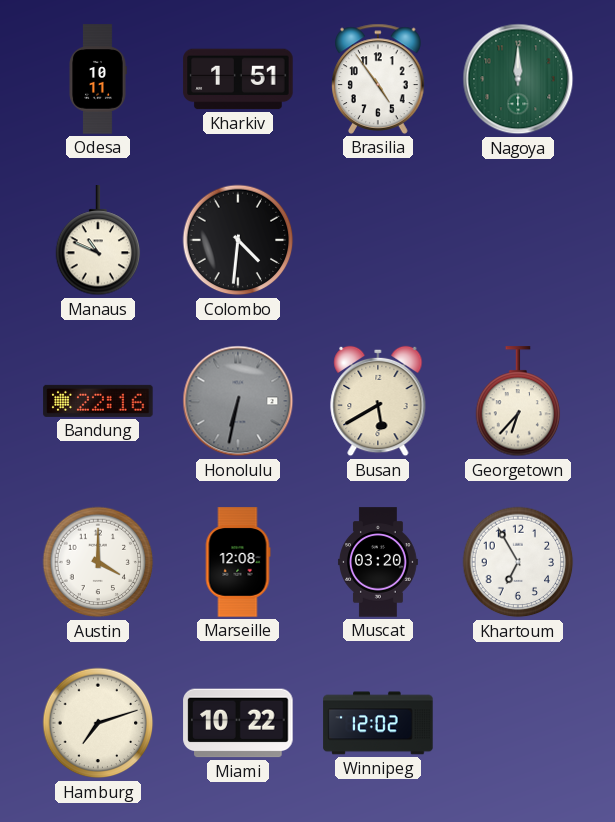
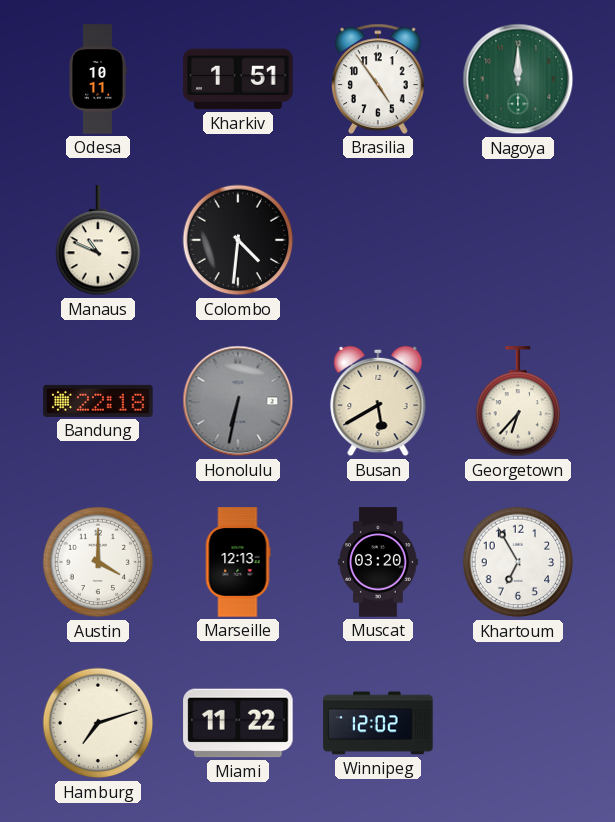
Bandung: 22:16 -> 22:18 (98, 401)
Marseille: 12:08 -> 12:13 (238, 562)
Miami: 10:22 -> 11:22 (238, 723)
